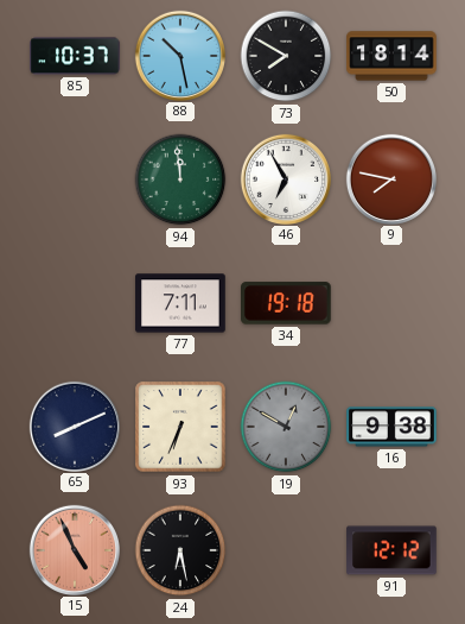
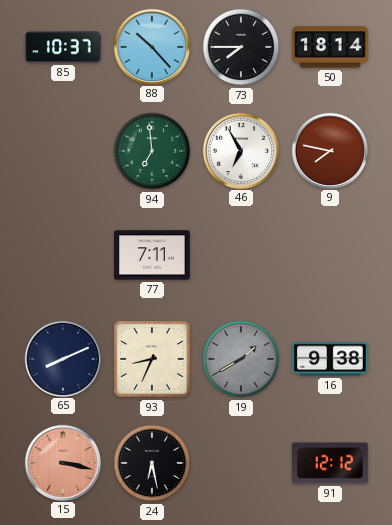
88: 10:28 -> 10:23 (151, 46)
73: 7:50 -> 7:45 (241, 47)
94: 11:59 -> 6:59 (152, 151)
34: 19:18 -> none (287, 303)
93: 6:34 -> 8:34 (152, 359)
19: 12:50 -> 1:40 (241, 359)
15: 4:56 -> 3:17 (62, 462)
